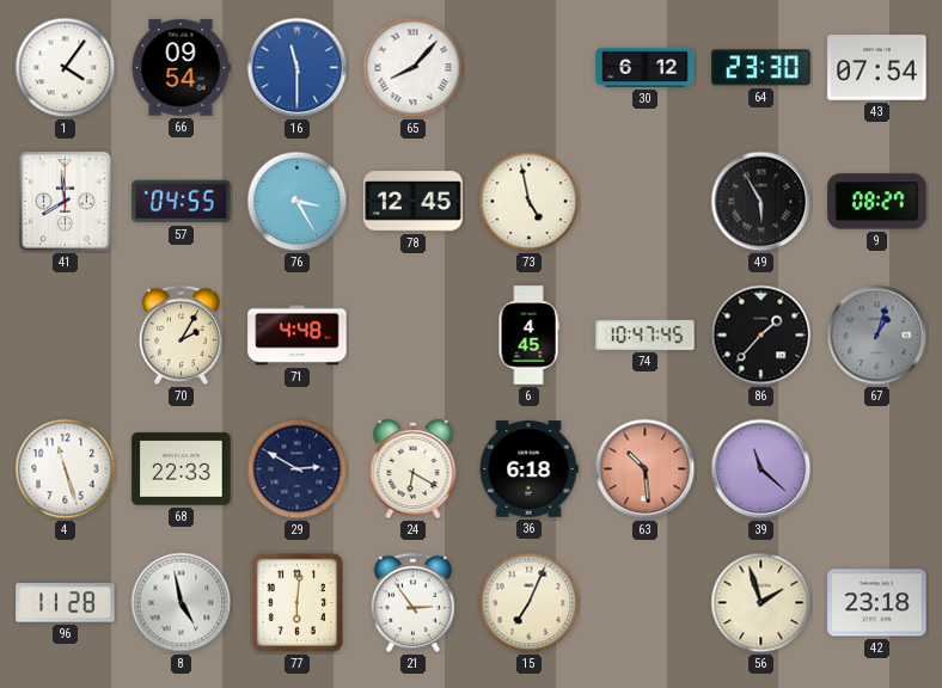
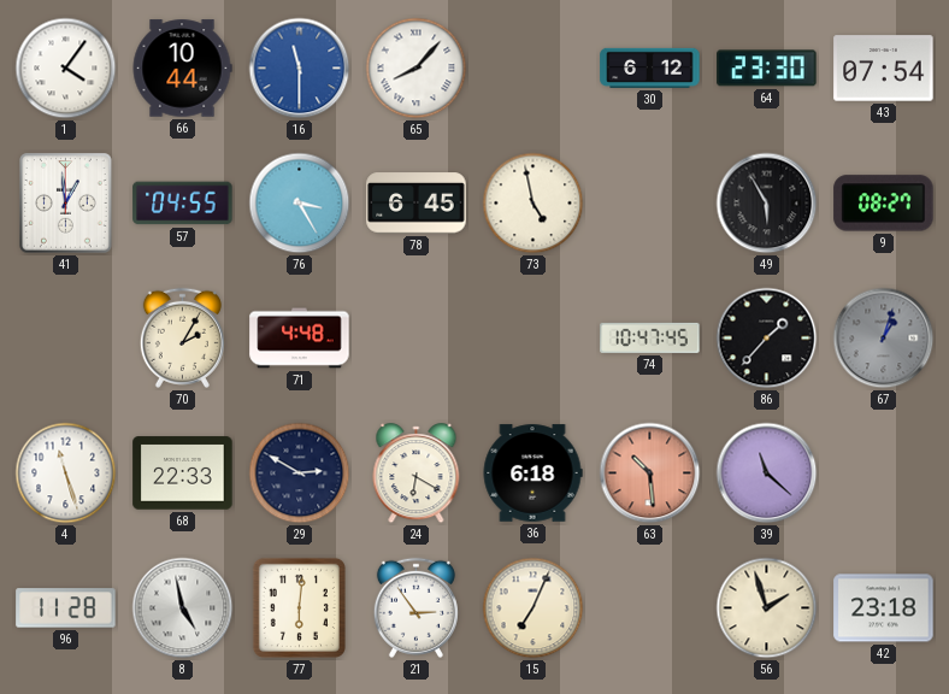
66: 09:54 -> 10:44 (182, 69)
41: 7:59 -> 12:59 (66, 204)
78: 12:45 -> 6:45 (417, 204)
6: 4:45 -> none (528, 336)
